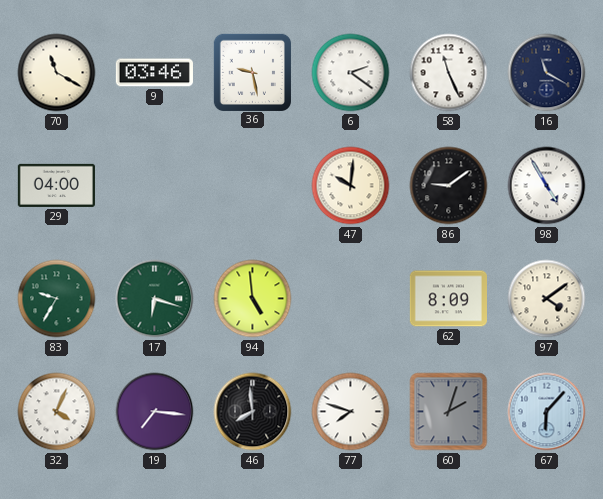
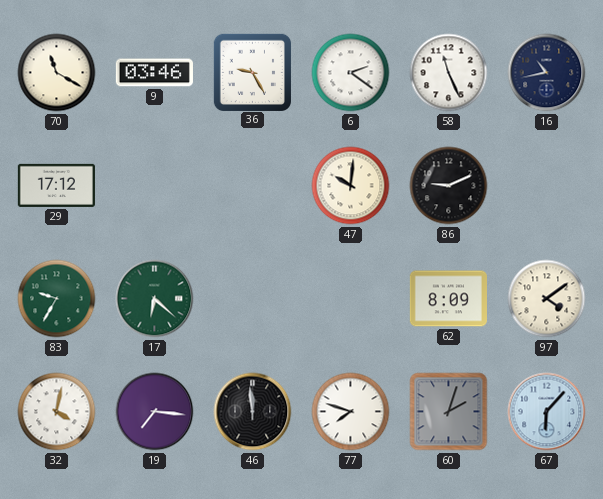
36: 9:28 -> 9:25 (252, 72)
16: 11:20 -> 10:43 (547, 73)
29: 04:00 -> 17:12 (56, 185)
86: 9:09 -> 9:11 (449, 186)
98: 4:55 -> none (547, 186)
17: 6:18 -> 6:22 (155, 299)
94: 4:59 -> none (253, 299)
32: 4:04 -> 4:02 (57, 412)
46: 7:59 -> 11:59 (253, 412)
